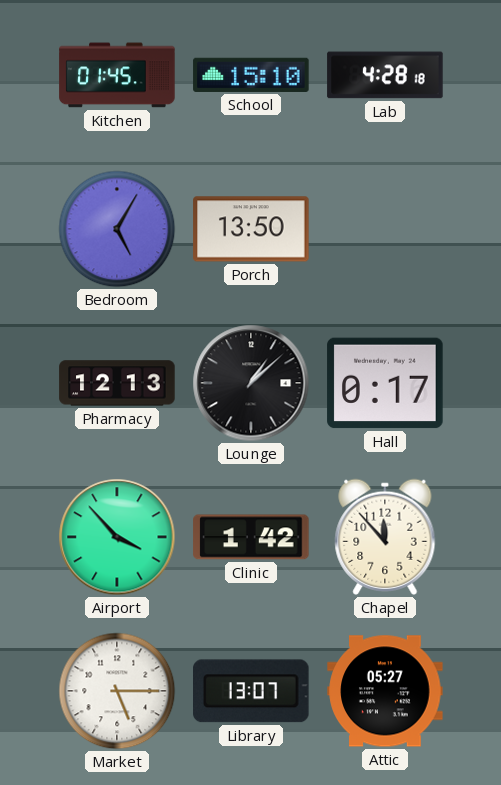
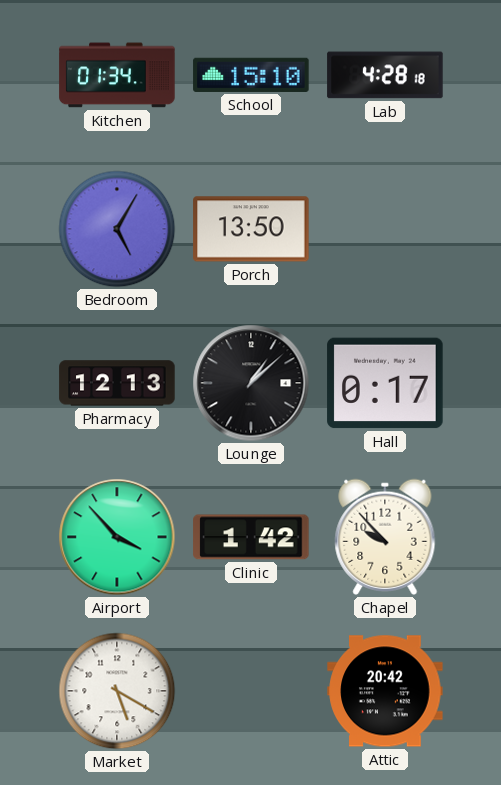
Kitchen: 01:45 -> 01:34 (117, 75)
Chapel: 11:53 -> 9:53 (385, 537)
Market: 5:15 -> 5:20 (117, 691)
Library: 13:07 -> none (252, 691)
Attic: 05:27 -> 20:42 (385, 691)
